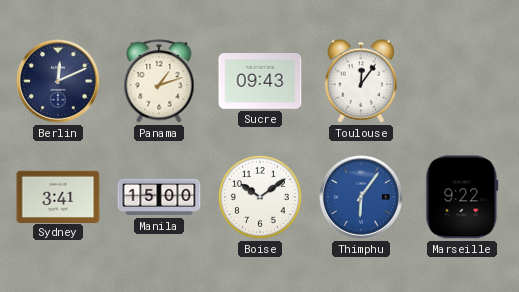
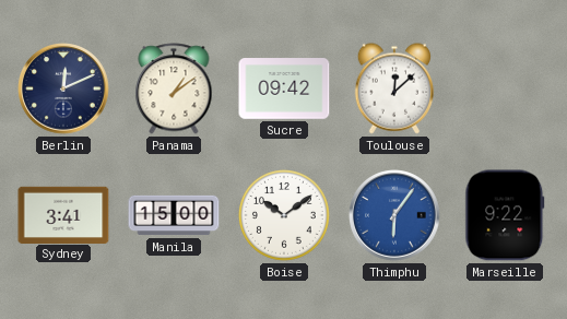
Panama: 1:12 -> 1:09 (174, 88)
Sucre: 09:43 -> 09:42 (284, 88)
Toulouse: 12:06 -> 12:08 (394, 88)
